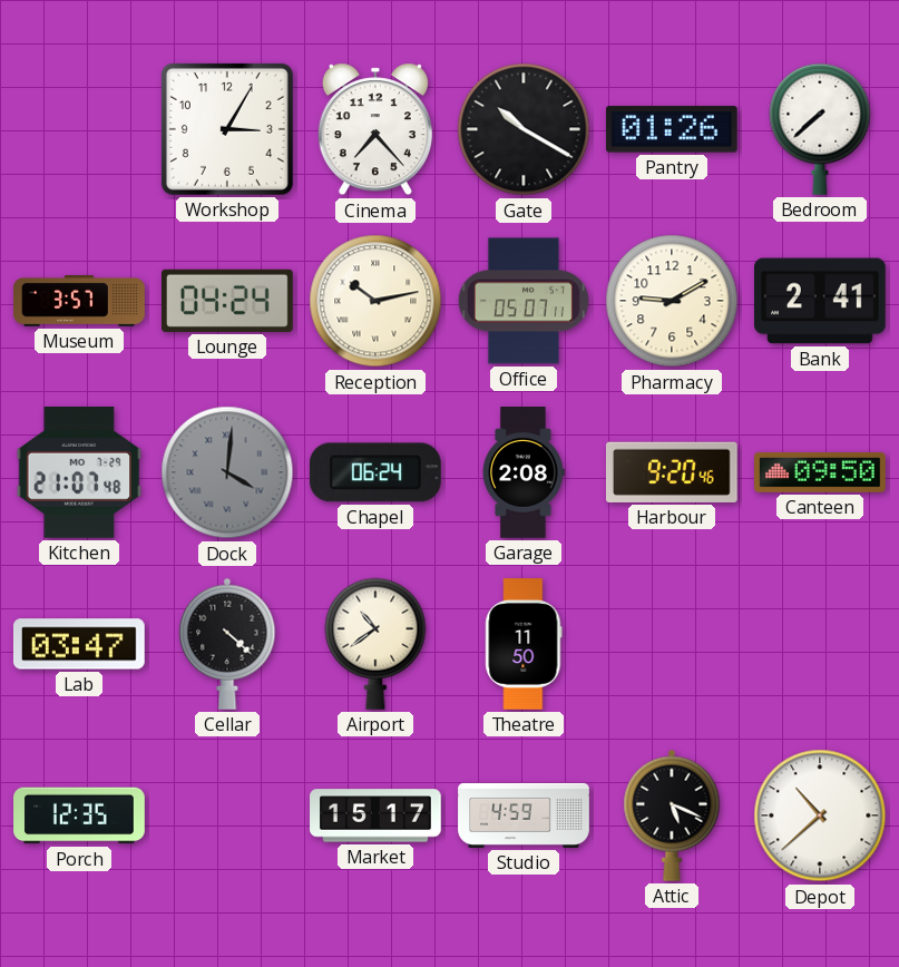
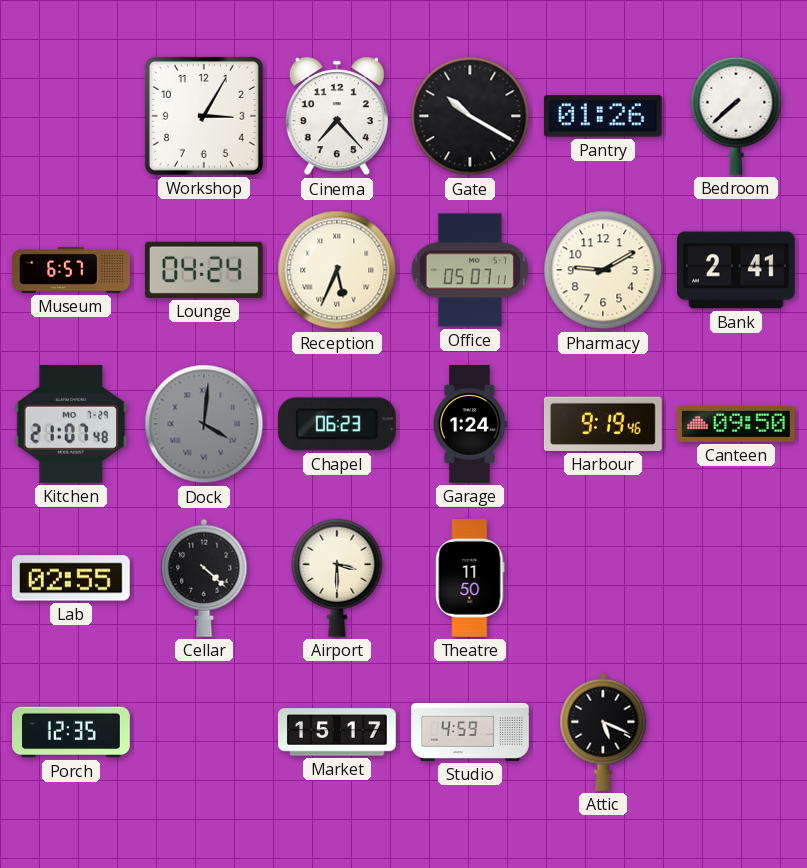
Museum: 3:57 -> 6:57 (71, 270)
Reception: 10:13 -> 5:34 (337, 270)
Chapel: 06:24 -> 06:23 (337, 424)
Garage: 2:08 -> 1:24 (470, 424)
Harbour: 9:20 -> 9:19 (603, 424)
Lab: 03:47 -> 02:55 (71, 578)
Airport: 10:39 -> 3:30 (337, 578)
Depot: 10:38 -> none (820, 815)
